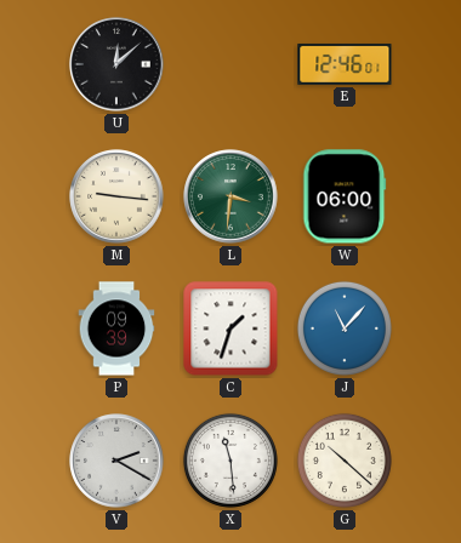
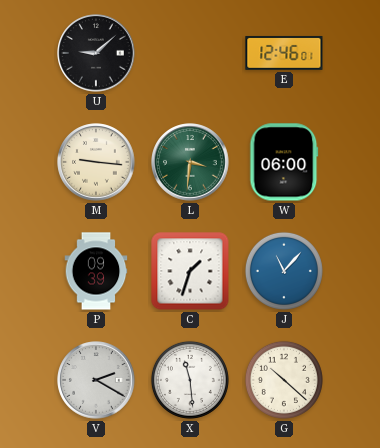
U: 12:08 -> 9:08 (96, 53)
